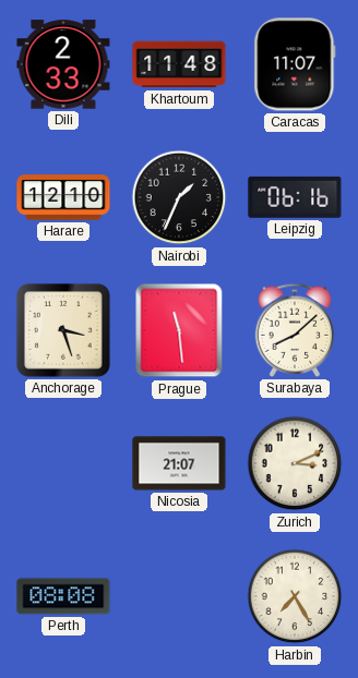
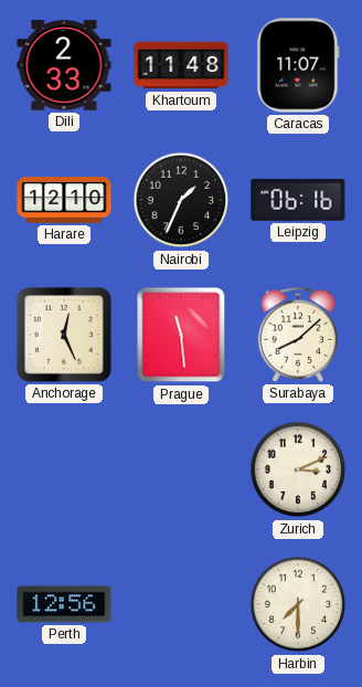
Anchorage: 3:27 -> 12:26 (64, 335)
Nicosia: 21:07 -> none (179, 463)
Perth: 08:08 -> 12:56 (64, 604)
Harbin: 7:25 -> 7:30 (298, 604)
